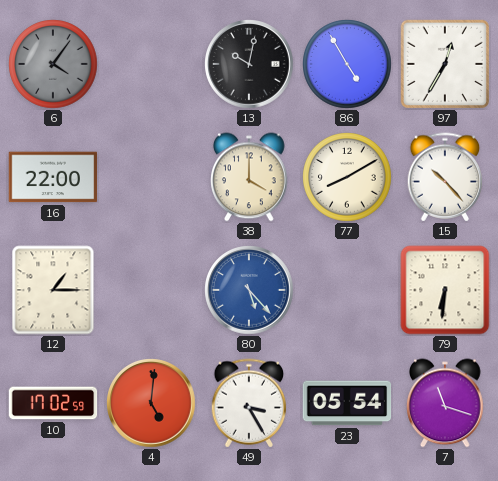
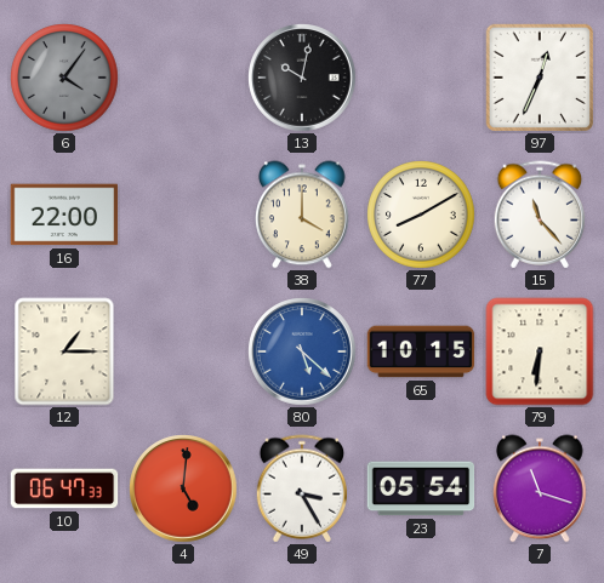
86: 4:55 -> none (347, 64)
97: 12:35 -> 12:34 (539, 76)
15: 10:23 -> 11:23 (540, 215)
80: 5:23 -> 5:22 (302, 351)
65: none -> 10:15 (421, 351)
10: 17:02 -> 06:47 (64, 488)
